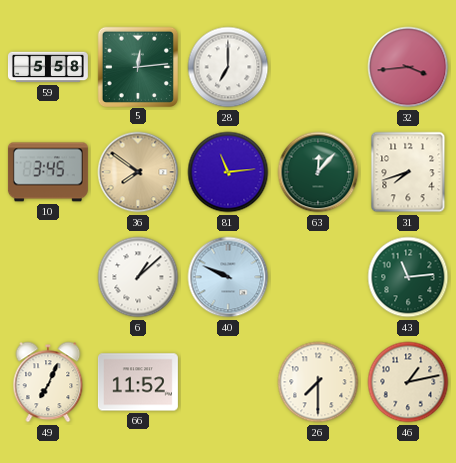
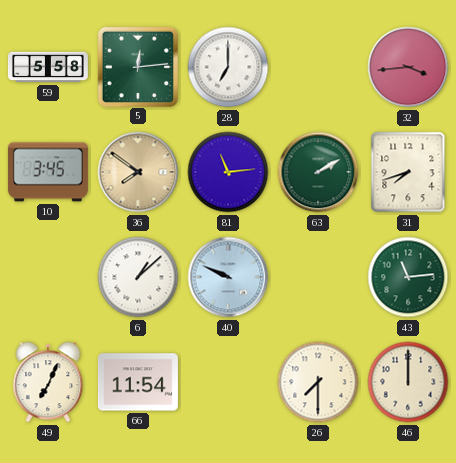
63: 12:07 -> 2:10 (318, 172)
66: 11:52 -> 11:54 (138, 382)
46: 1:13 -> 12:00 (408, 382)
